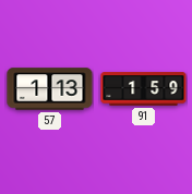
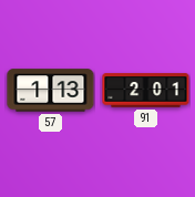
91: 1:59 -> 2:01 (146, 91)
